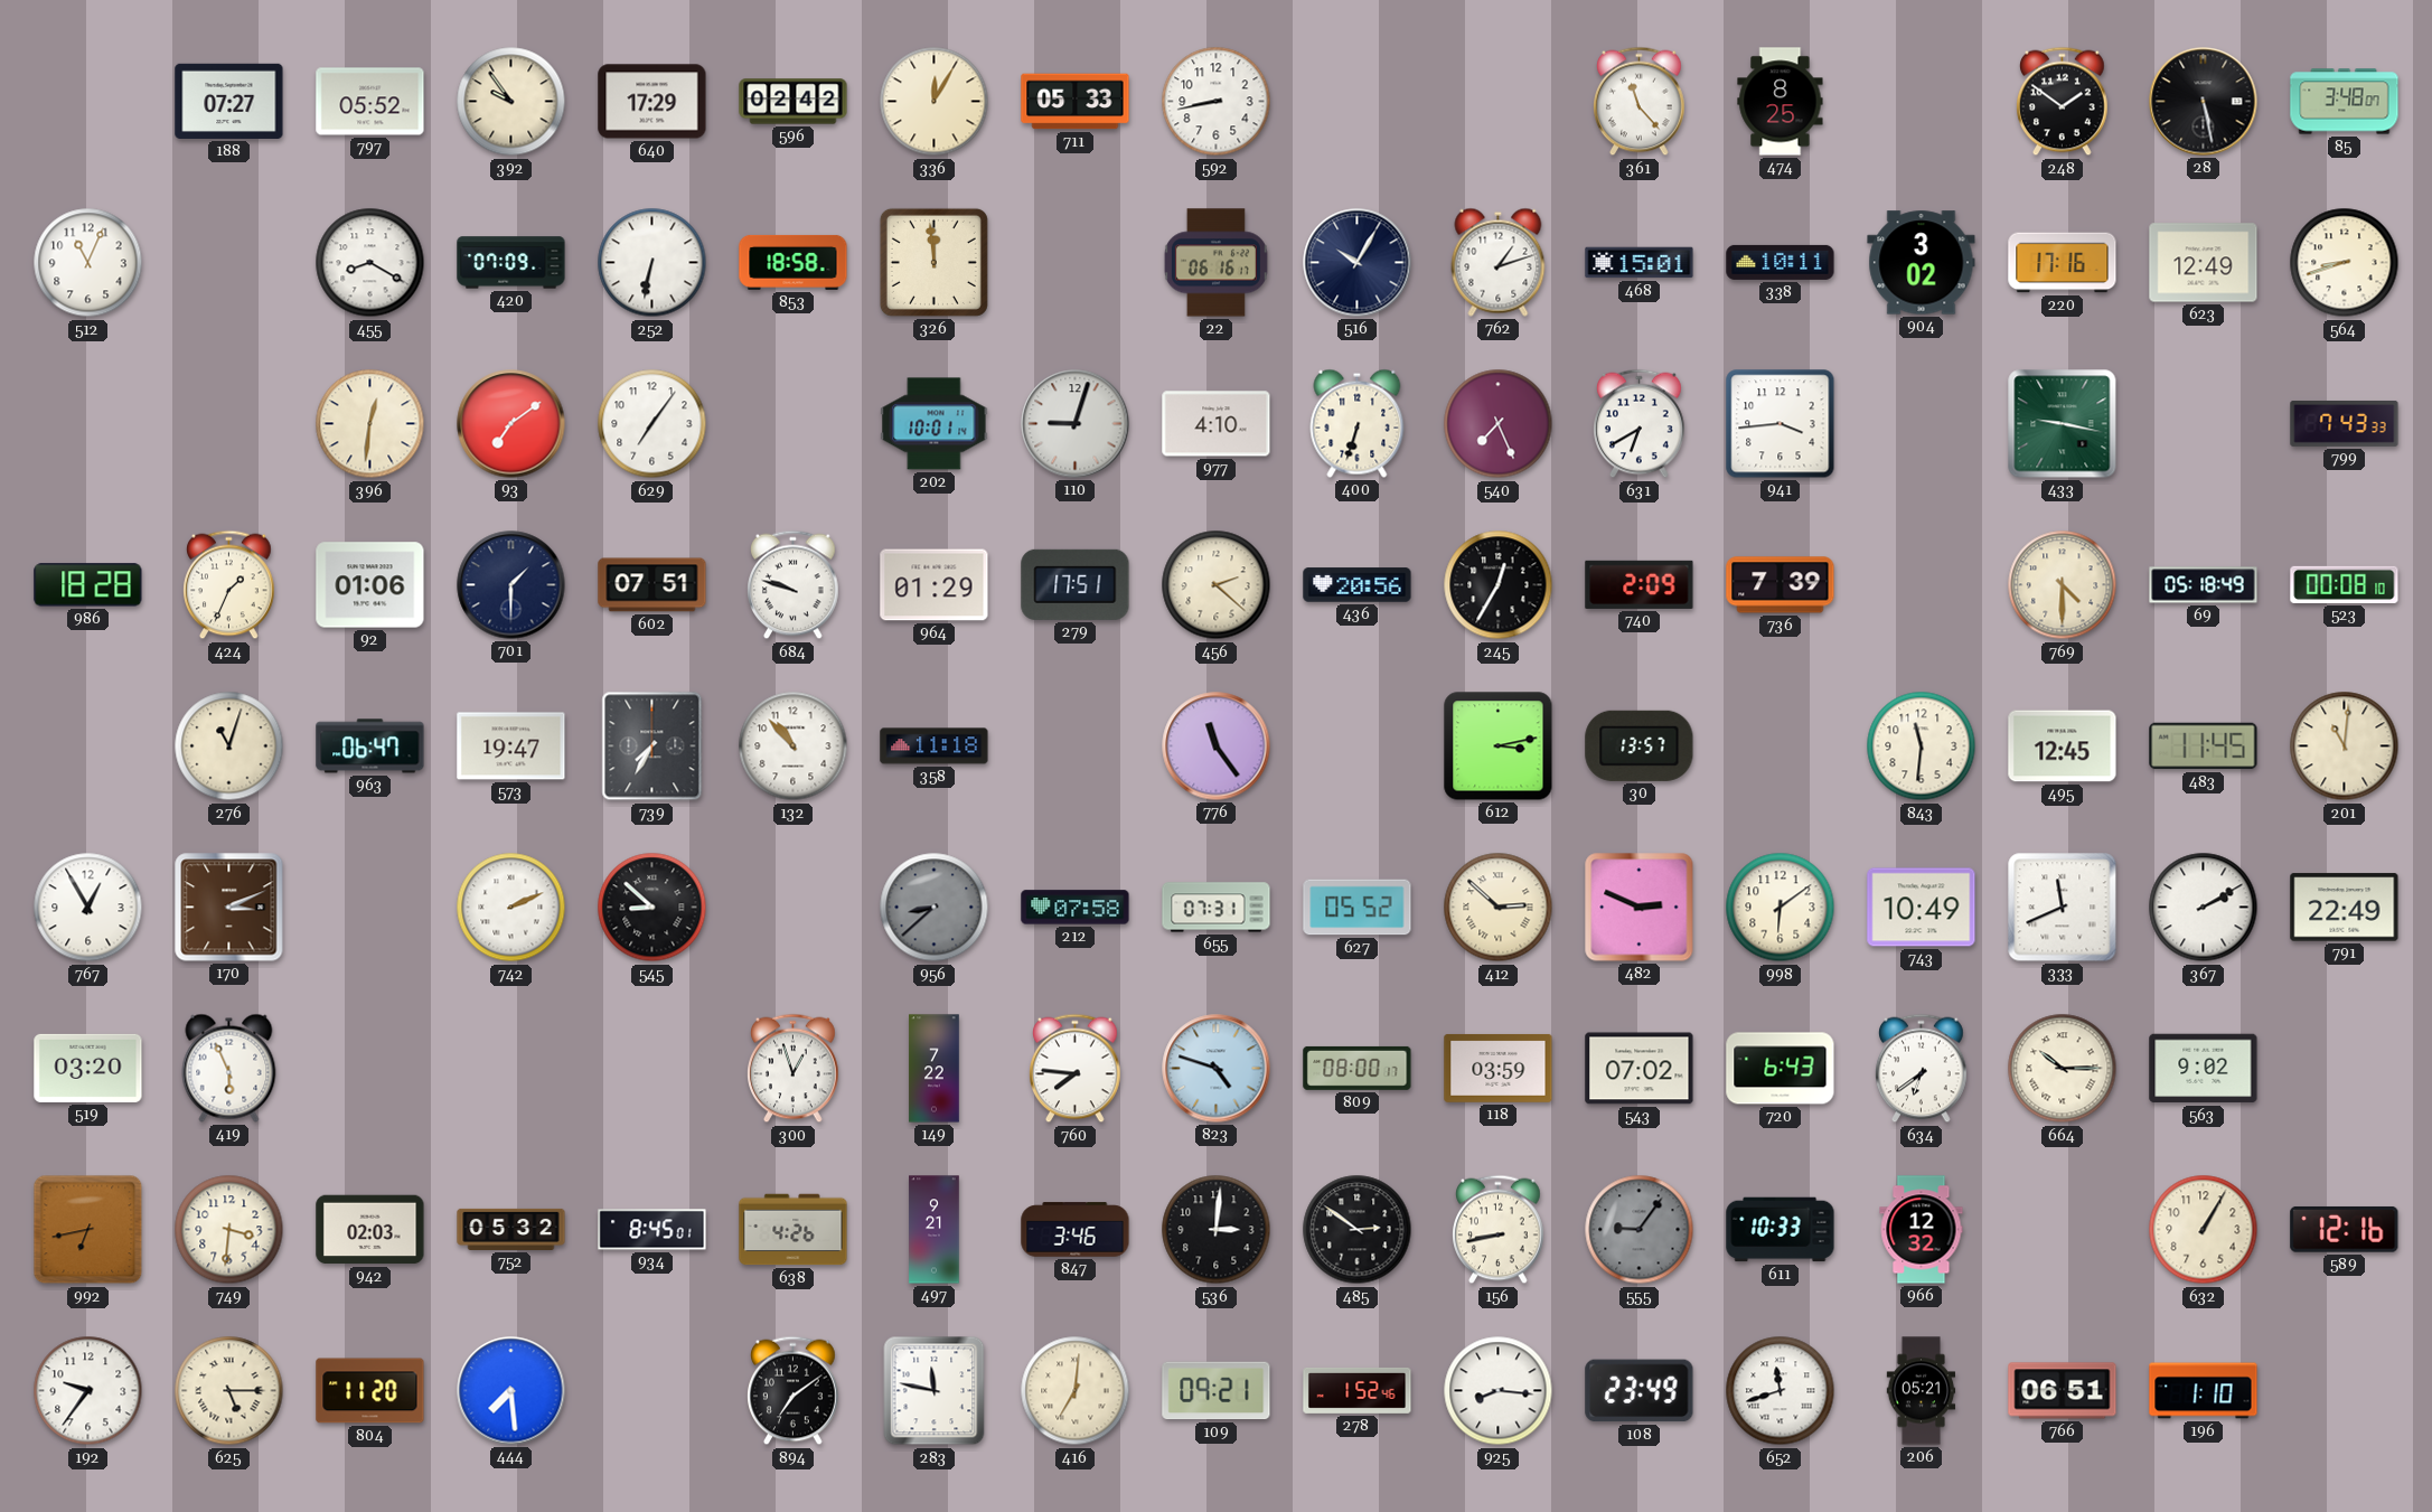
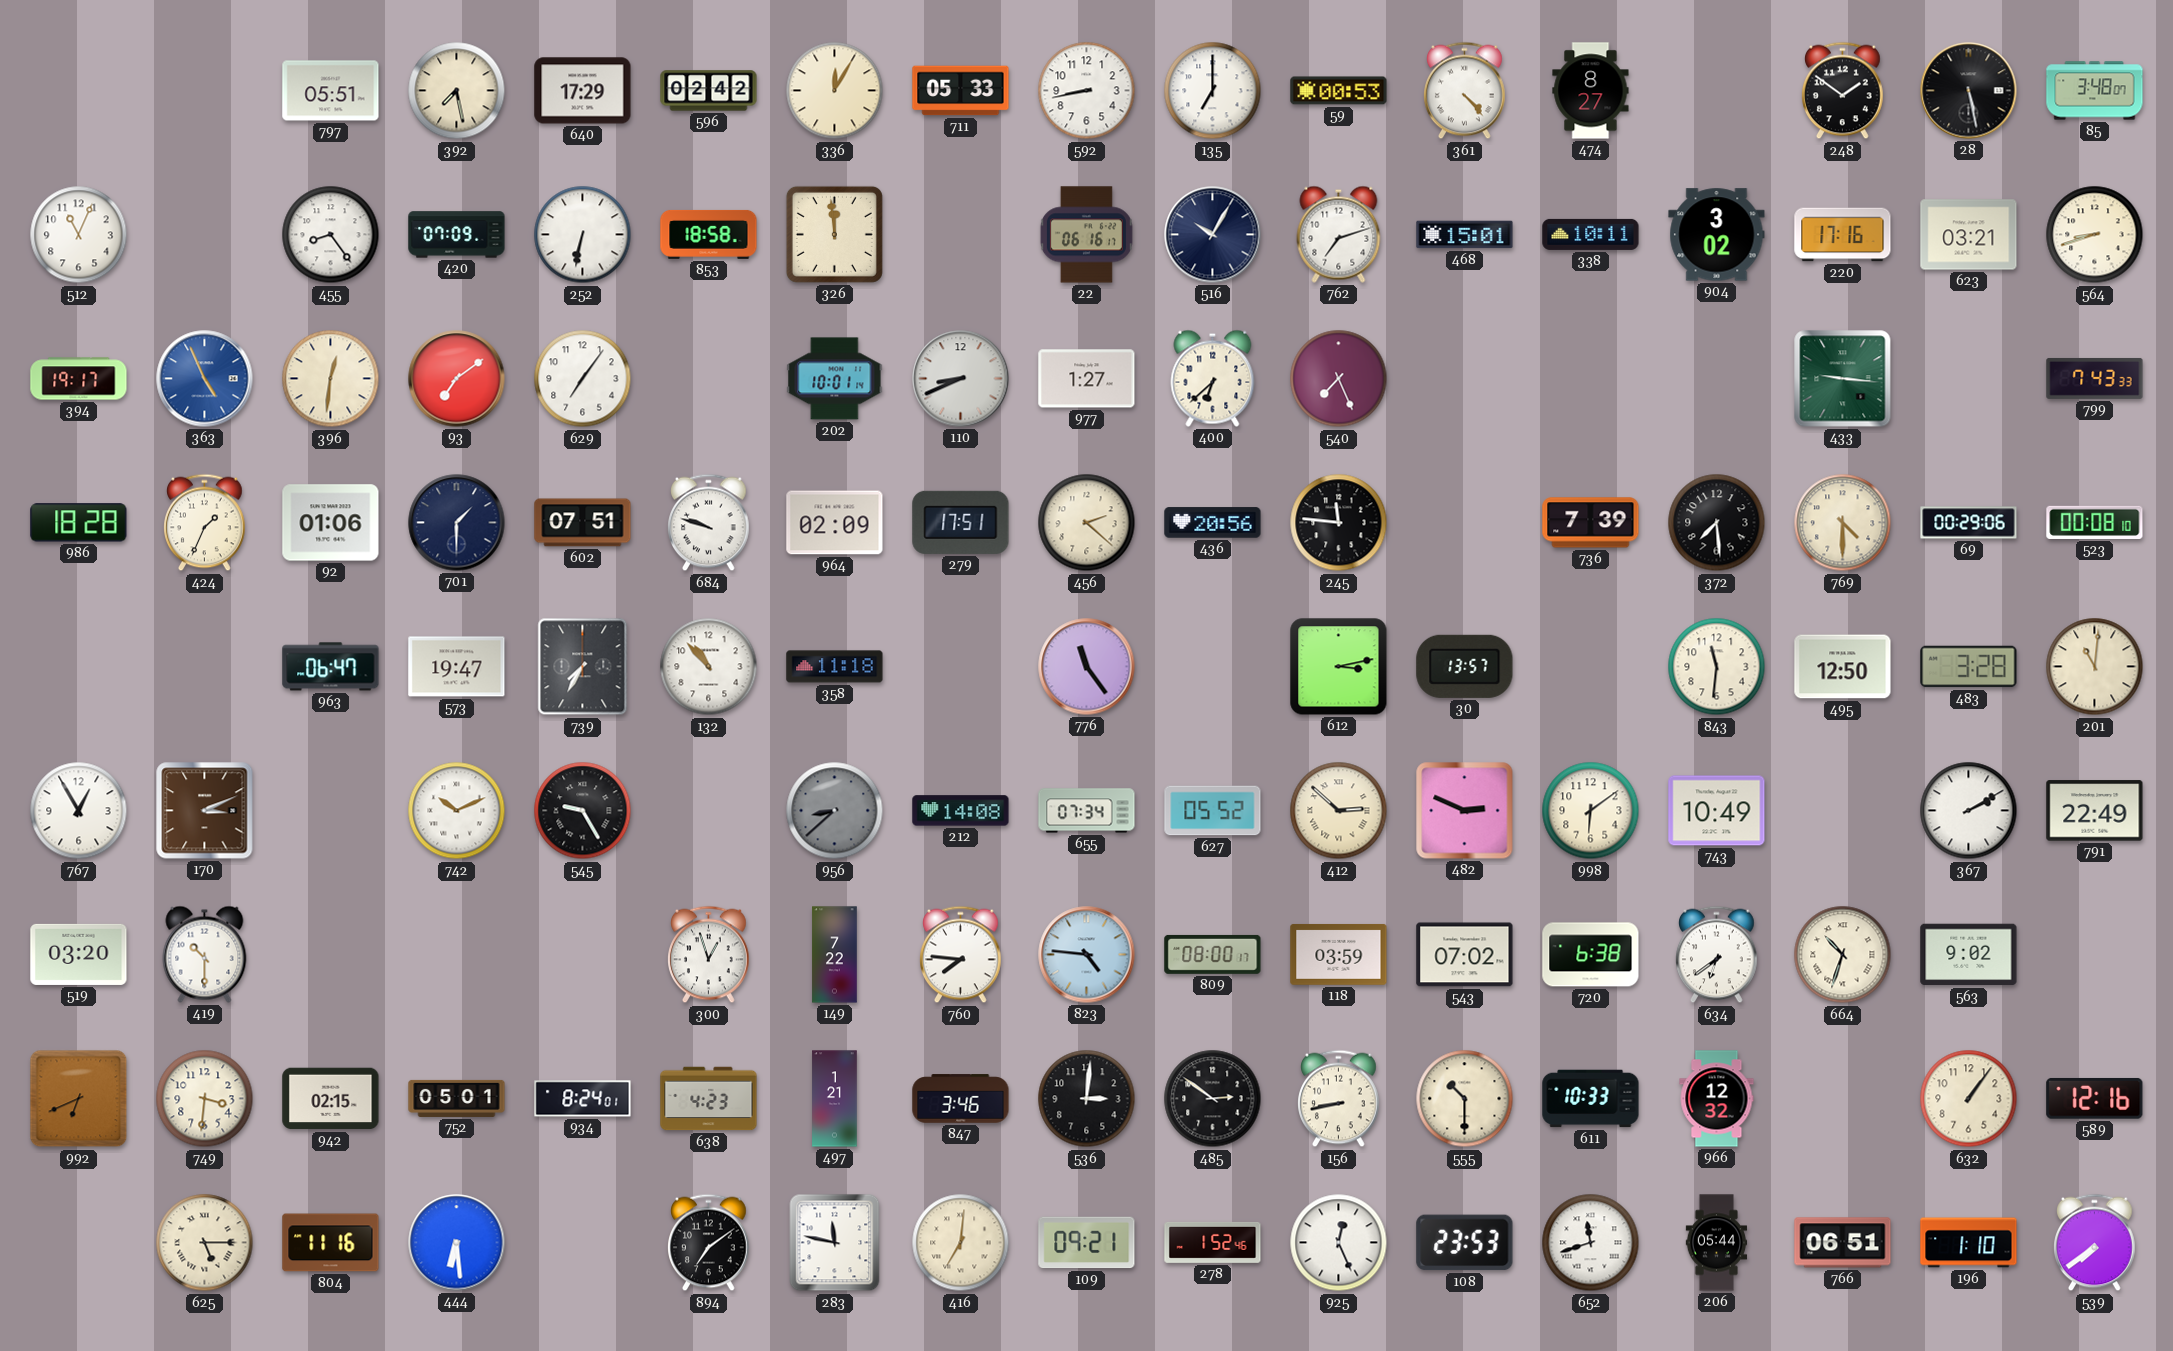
188: 07:27 -> none (229, 101)
797: 05:52 -> 05:51 (331, 91)
392: 9:54 -> 7:28 (457, 91)
135: none -> 7:00 (1213, 91)
59: none -> 00:53 (1339, 91)
361: 11:23 -> 4:23 (1465, 91)
474: 8:25 -> 8:27 (1591, 91)
455: 8:20 -> 8:24 (331, 235)
762: 1:12 -> 7:12 (1339, 234)
623: 12:49 -> 03:21 (1969, 235)
394: none -> 19:17 (79, 379)
363: none -> 4:56 (205, 379)
110: 9:03 -> 8:41 (961, 379)
977: 4:10 -> 1:27 (1087, 379)
400: 6:33 -> 6:38 (1213, 378)
631: 6:40 -> none (1640, 424)
941: 3:44 -> none (1781, 424)
433: 9:17 -> 9:16 (1843, 379)
964: 01:29 -> 02:09 (835, 523)
245: 12:35 -> 11:46 (1339, 523)
740: 2:09 -> none (1640, 584)
372: none -> 7:29 (1717, 523)
69: 05:18 -> 00:29 (1969, 523)
276: 11:03 -> none (229, 746)
495: 12:45 -> 12:50 (1843, 667)
483: 11:45 -> 3:28 (1969, 667)
742: 2:11 -> 10:11 (457, 811)
545: 8:52 -> 9:25 (583, 811)
212: 07:58 -> 14:08 (961, 811)
655: 07:31 -> 07:34 (1087, 811)
333: 11:41 -> none (2063, 908)
419: 5:56 -> 10:30 (205, 954)
823: 4:48 -> 4:46 (1087, 955)
720: 6:43 -> 6:38 (1591, 955)
664: 10:15 -> 10:33 (1843, 955)
992: 6:43 -> 6:41 (79, 1099)
942: 02:03 -> 02:15 (331, 1099)
752: 05:32 -> 05:01 (457, 1098)
934: 8:45 -> 8:24 (583, 1099)
638: 4:26 -> 4:23 (709, 1099)
497: 9:21 -> 1:21 (835, 1099)
555: 9:06 -> 10:30 (1465, 1099)
555 dial: grey -> cream (1465, 1099)
632: 1:05 -> 1:06 (1969, 1099)
192: 9:36 -> none (88, 1391)
804: 11:20 -> 11:16 (331, 1243)
444: 7:29 -> 6:29 (457, 1243)
925: 8:16 -> 12:26 (1339, 1243)
108: 23:49 -> 23:53 (1465, 1243)
206: 05:21 -> 05:44 (1717, 1243)
539: none -> 7:39 (2095, 1243)
